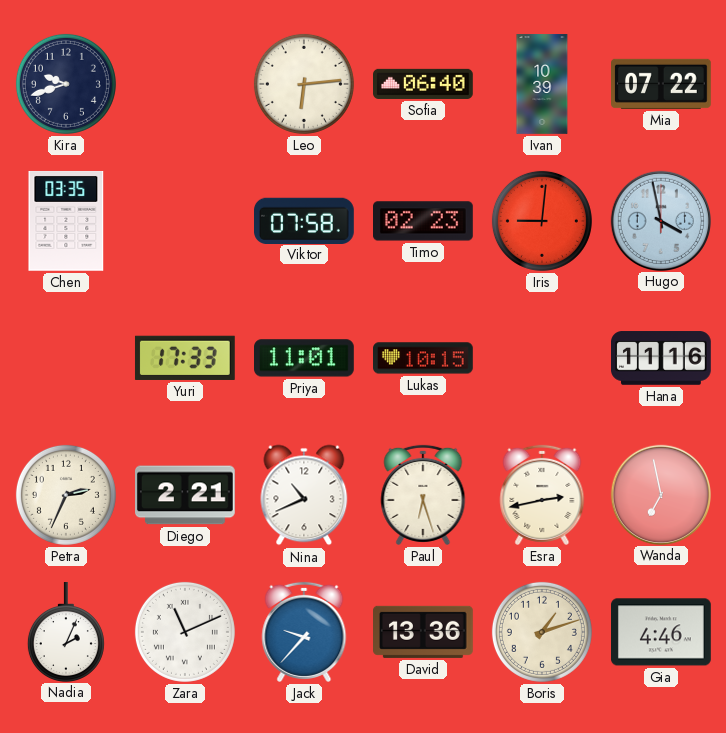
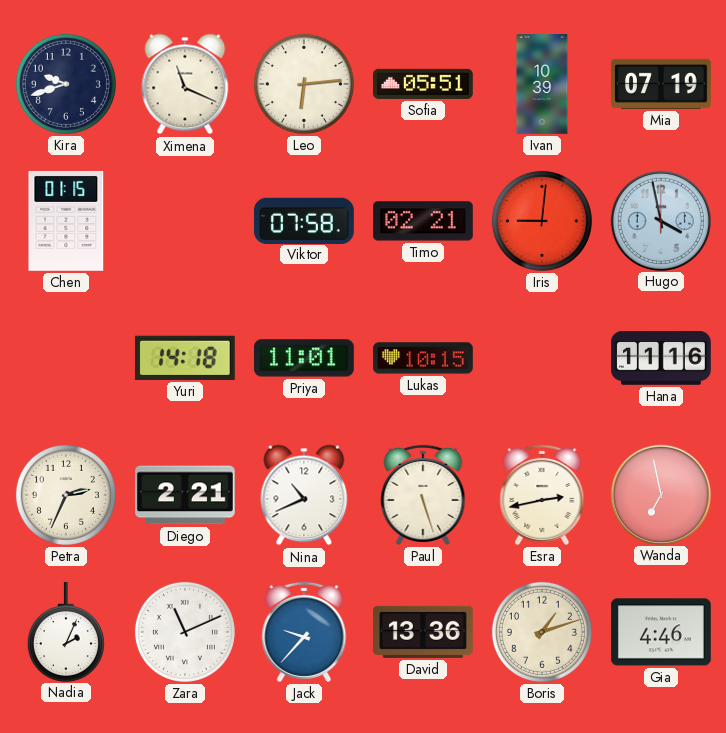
Ximena: none -> 11:19 (185, 84)
Sofia: 06:40 -> 05:51 (424, 84)
Mia: 07:22 -> 07:19 (662, 84)
Chen: 03:35 -> 01:15 (66, 221)
Timo: 02:23 -> 02:21 (424, 221)
Yuri: 17:33 -> 14:18 (185, 358)
Paul: 6:27 -> 5:27 (423, 495)
